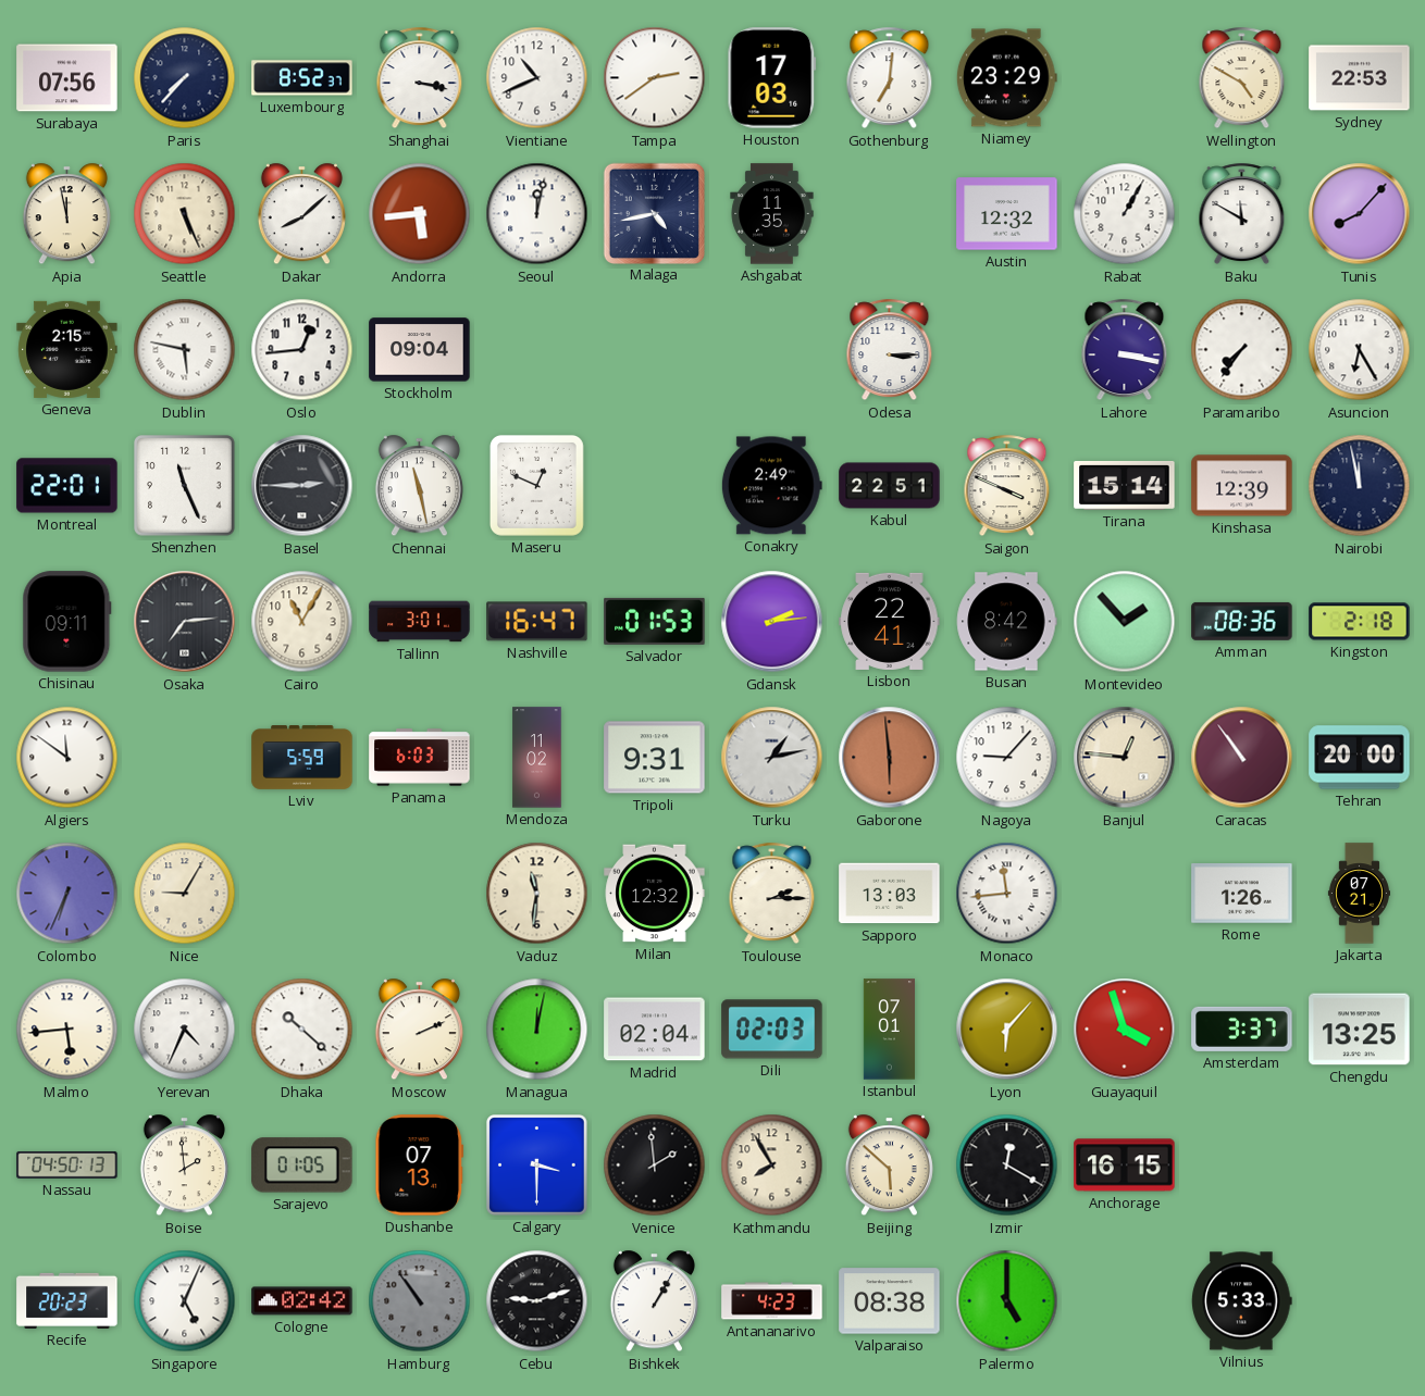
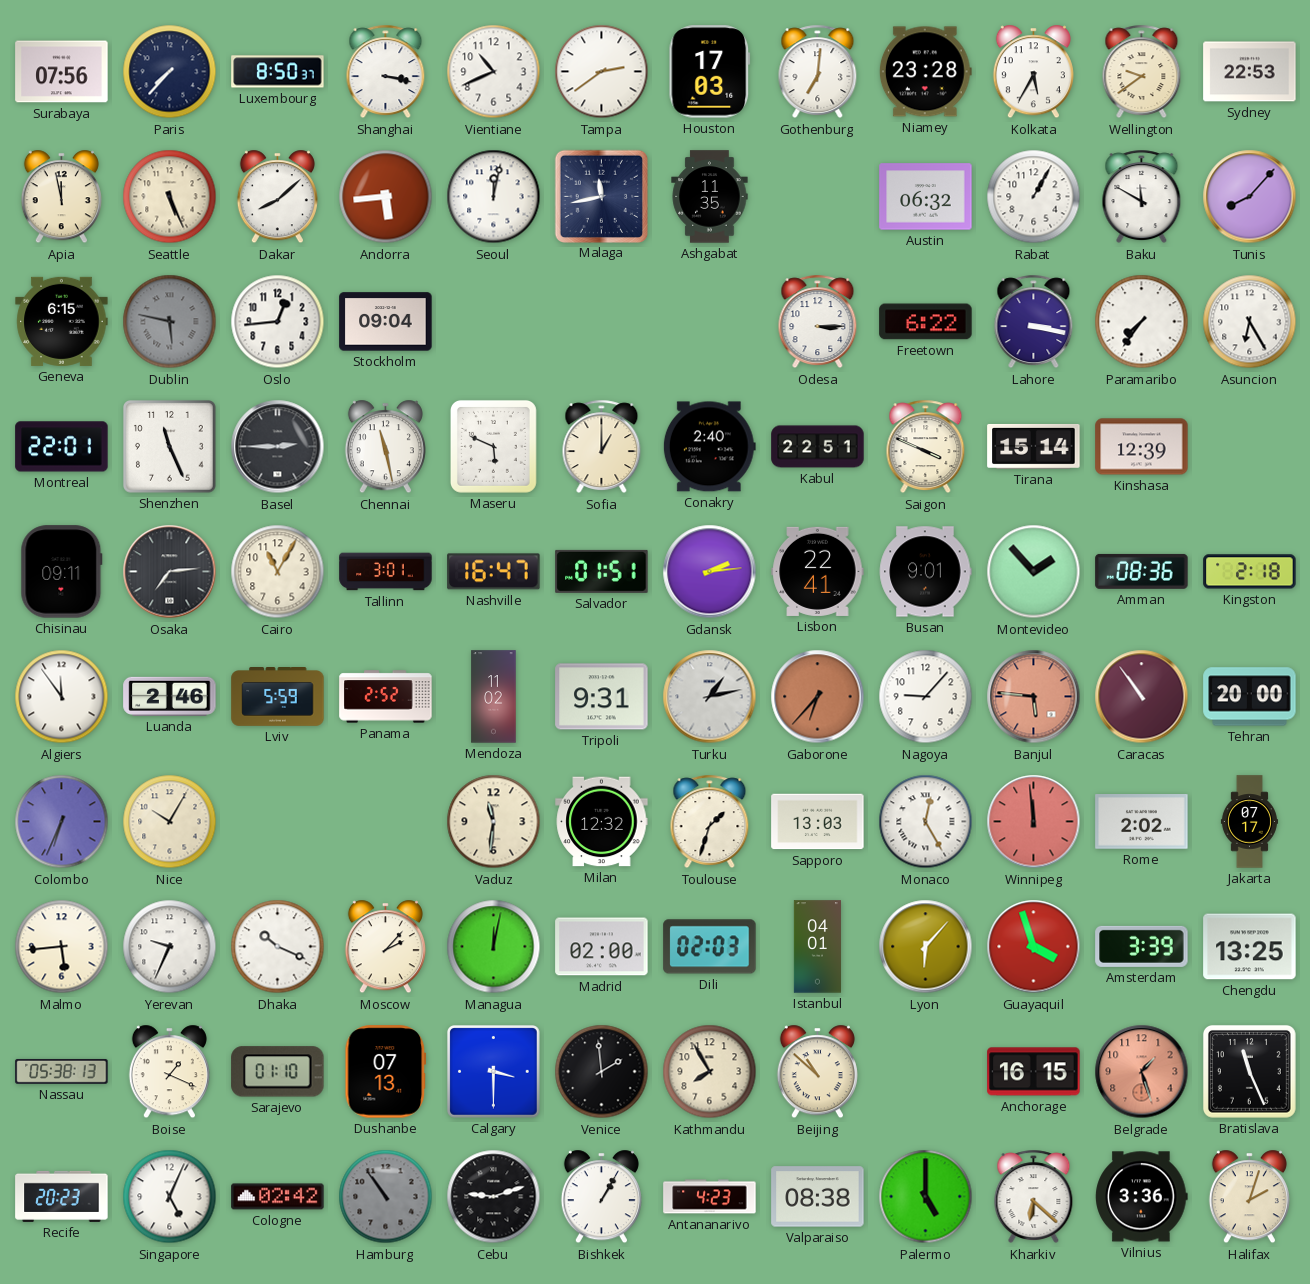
Luxembourg: 8:52 -> 8:50 (278, 72)
Niamey: 23:29 -> 23:28 (925, 72)
Kolkata: none -> 5:35 (1033, 72)
Wellington: 4:50 -> 9:39 (1142, 72)
Malaga: 4:43 -> 11:43 (601, 196)
Austin: 12:32 -> 06:32 (926, 197)
Geneva: 2:15 -> 6:15 (62, 321)
Dublin dial: white -> grey (170, 322)
Freetown: none -> 6:22 (926, 322)
Maseru: 12:49 -> 5:49 (493, 446)
Sofia: none -> 1:00 (602, 447)
Conakry: 2:49 -> 2:40 (709, 447)
Nairobi: 11:58 -> none (1360, 486)
Salvador: 01:53 -> 01:51 (602, 571)
Busan: 8:42 -> 9:01 (925, 572)
Algiers: 11:51 -> 11:54 (62, 697)
Luanda: none -> 2:46 (170, 696)
Panama: 6:03 -> 2:52 (386, 697)
Gaborone: 5:59 -> 6:37 (818, 697)
Banjul: 12:46 -> 5:46 (1034, 697)
Banjul dial: cream -> salmon (1034, 697)
Nice: 9:05 -> 10:05 (170, 822)
Toulouse: 2:15 -> 1:33 (710, 822)
Monaco: 11:44 -> 12:25 (926, 822)
Winnipeg: none -> 11:59 (1034, 822)
Rome: 1:26 -> 2:02 (1142, 822)
Jakarta: 07:21 -> 07:17 (1249, 822)
Yerevan: 4:34 -> 9:34 (170, 947)
Dhaka: 10:22 -> 10:19 (278, 947)
Moscow: 2:11 -> 2:07 (385, 947)
Madrid: 02:04 -> 02:00 (602, 947)
Istanbul: 07:01 -> 04:01 (817, 947)
Amsterdam: 3:37 -> 3:39 (1142, 946)
Nassau: 04:50 -> 05:38 (62, 1071)
Boise: 1:59 -> 1:19 (169, 1072)
Sarajevo: 01:05 -> 01:10 (278, 1072)
Beijing: 5:52 -> 10:52 (817, 1072)
Izmir: 12:20 -> none (1007, 1166)
Belgrade: none -> 1:27 (1142, 1072)
Bratislava: none -> 11:26 (1249, 1071)
Kharkiv: none -> 6:22 (1034, 1197)
Vilnius: 5:33 -> 3:36 (1142, 1197)
Halifax: none -> 2:03 (1249, 1197)
